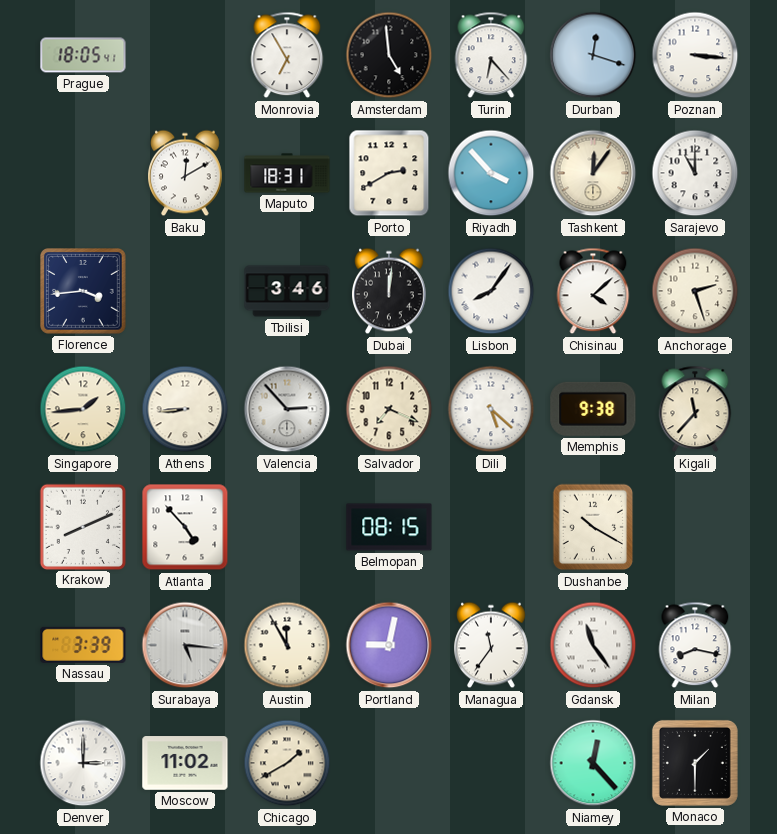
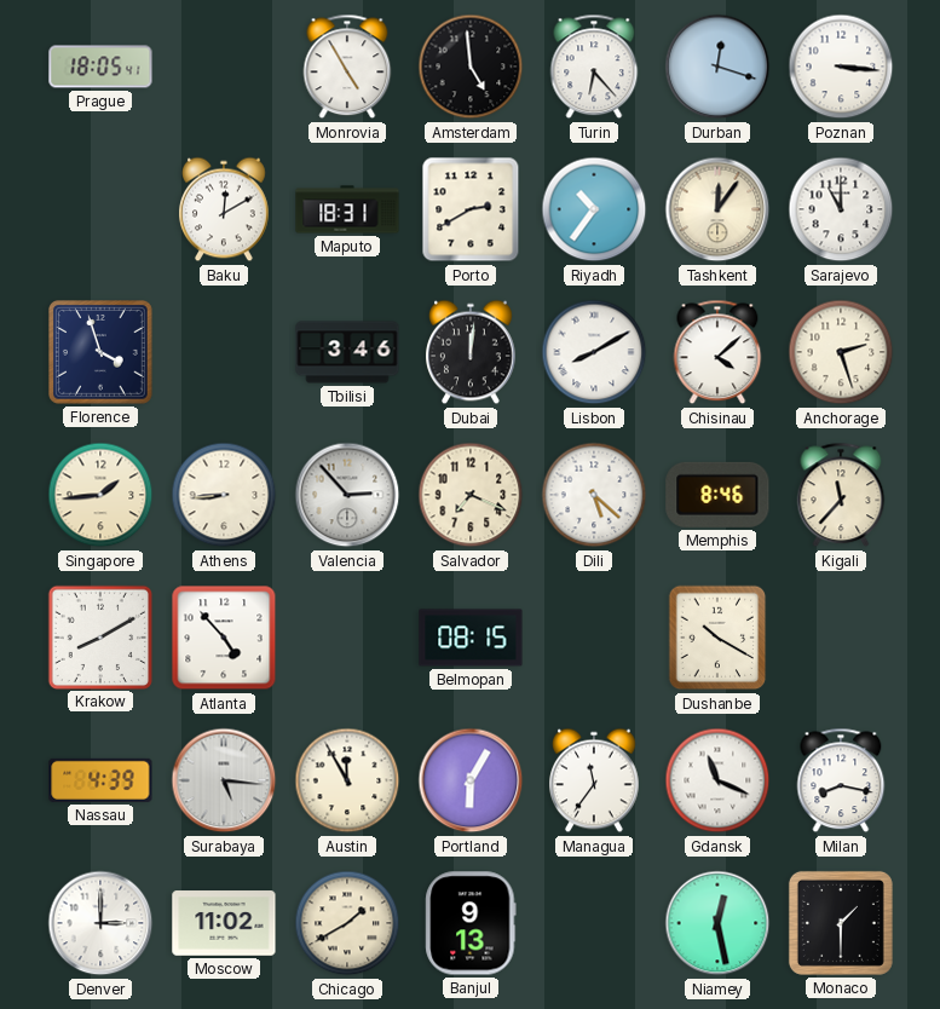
Monrovia: 6:55 -> 4:55 (347, 67)
Riyadh: 3:53 -> 10:36 (594, 209)
Florence: 3:44 -> 3:57 (102, 353)
Lisbon: 8:06 -> 8:10 (594, 352)
Memphis: 9:38 -> 8:46 (717, 495)
Krakow: 8:11 -> 8:10 (99, 636)
Nassau: 3:39 -> 4:39 (100, 780)
Portland: 9:02 -> 6:05 (471, 780)
Gdansk: 11:24 -> 11:19 (717, 780)
Banjul: none -> 9:13 (471, 923)
Niamey: 12:23 -> 12:28 (717, 923)
